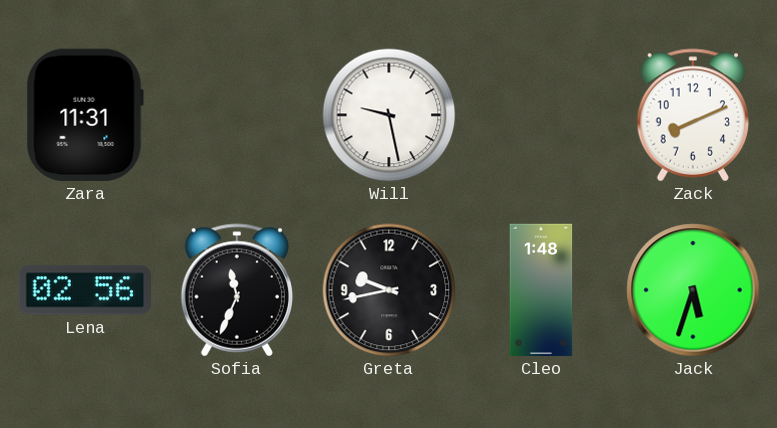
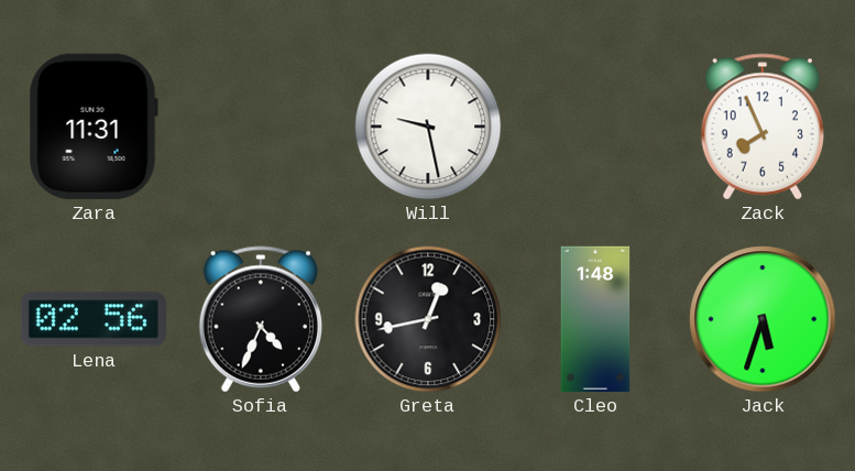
Zack: 8:11 -> 7:56 (761, 127)
Sofia: 11:34 -> 4:34 (260, 319)
Greta: 9:43 -> 12:43 (428, 319)
